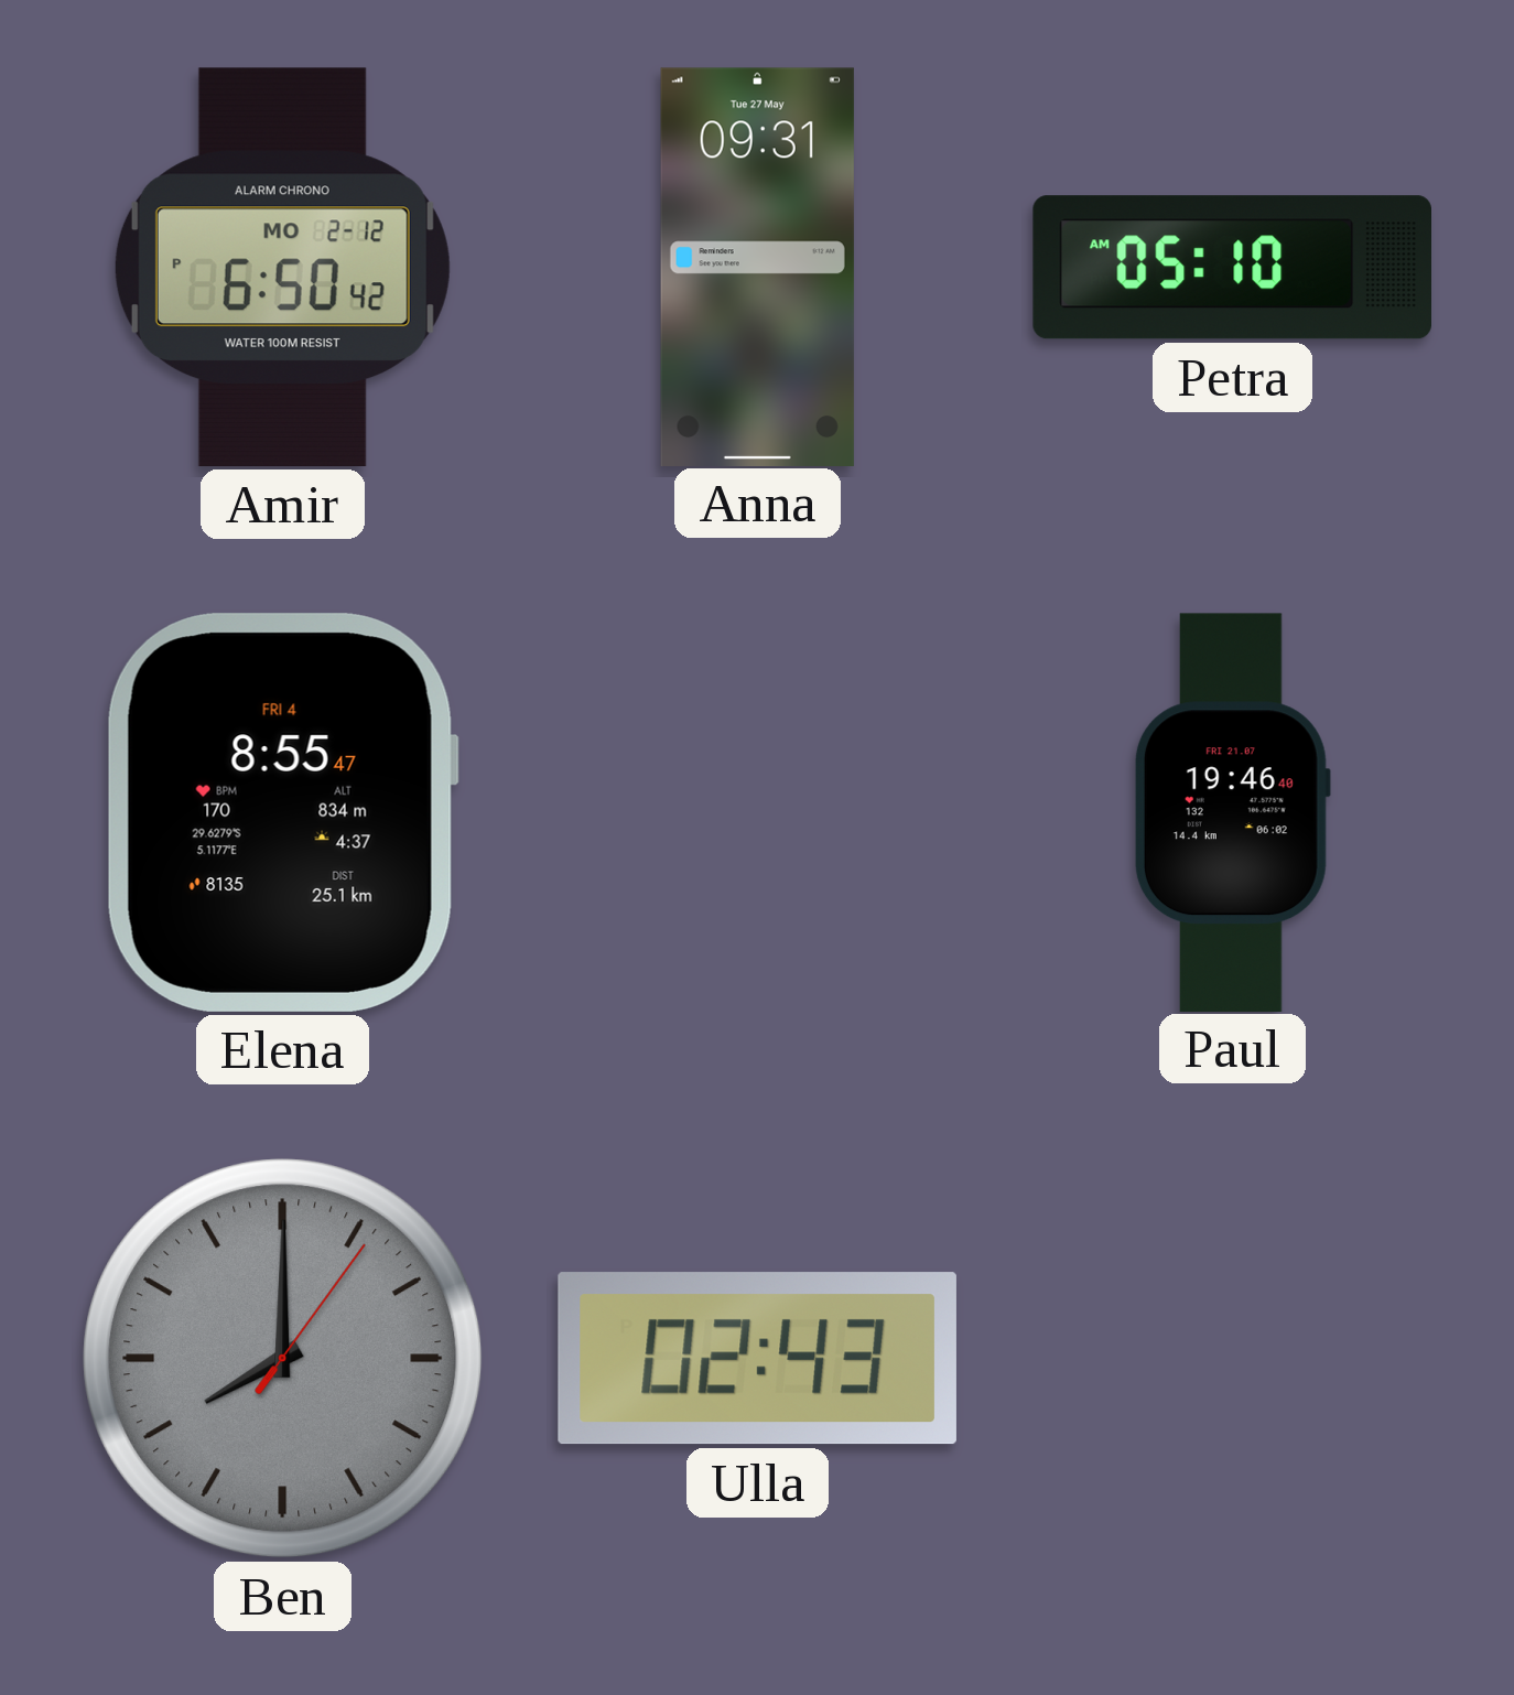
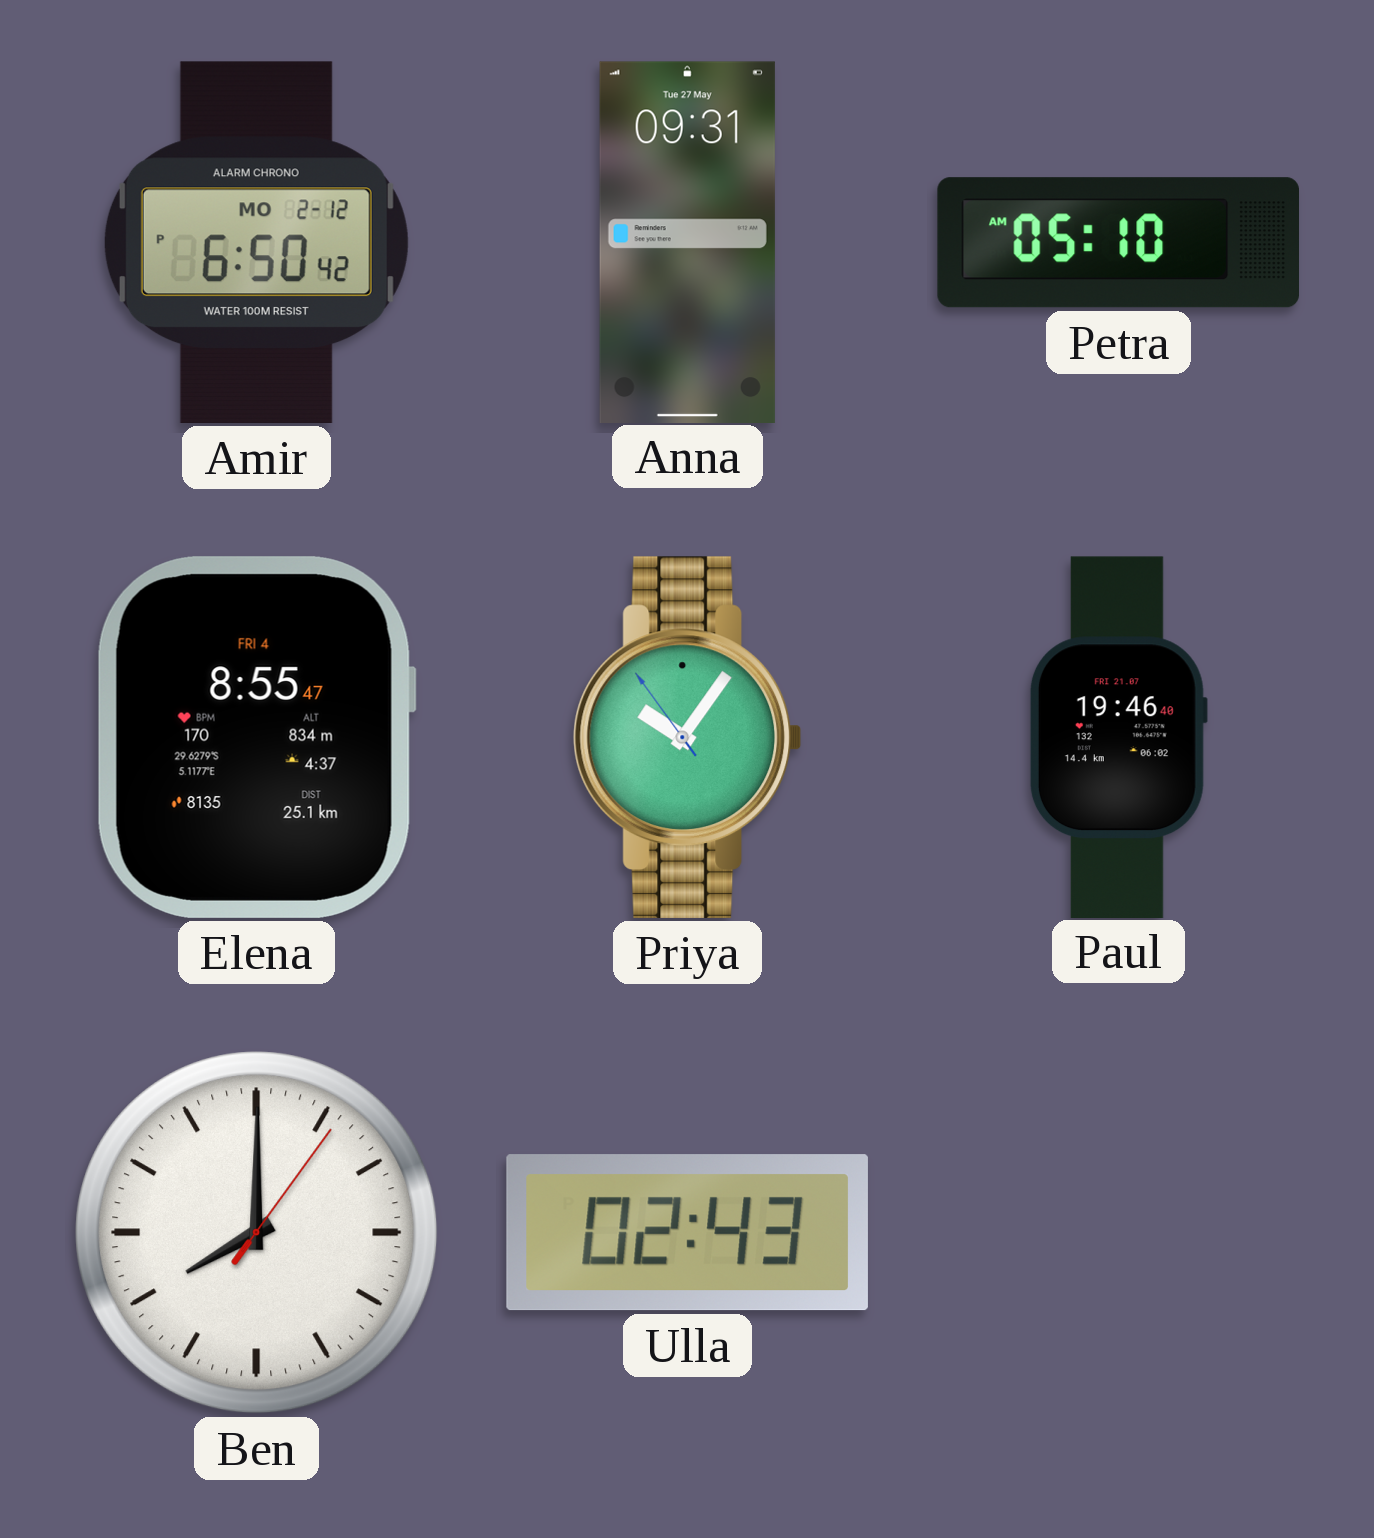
Priya: none -> 10:05 (688, 737)
Ben dial: grey -> white (257, 1233)
